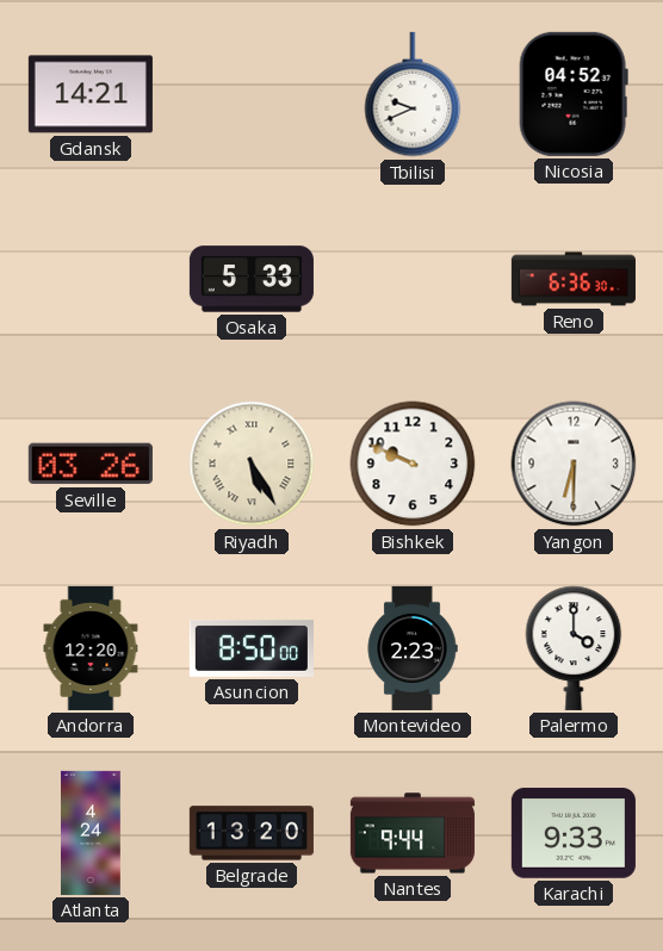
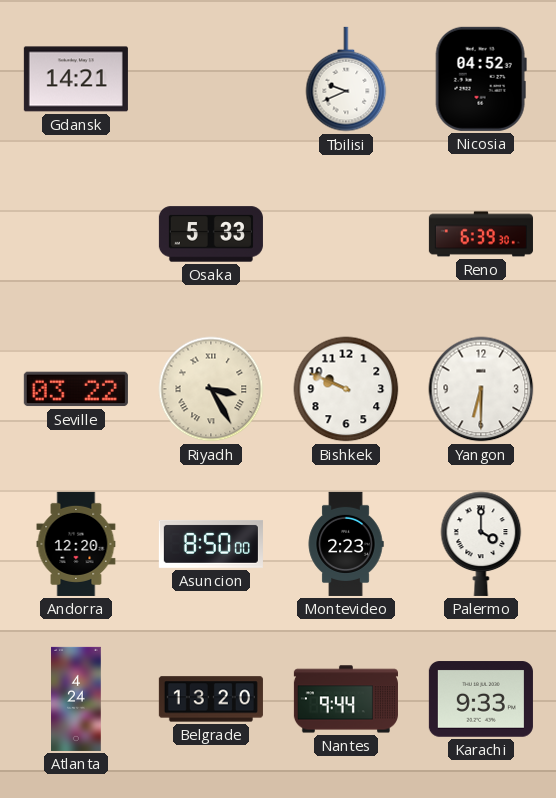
Reno: 6:36 -> 6:39 (481, 234)
Seville: 03:26 -> 03:22 (76, 389)
Riyadh: 5:25 -> 3:25 (211, 389)
